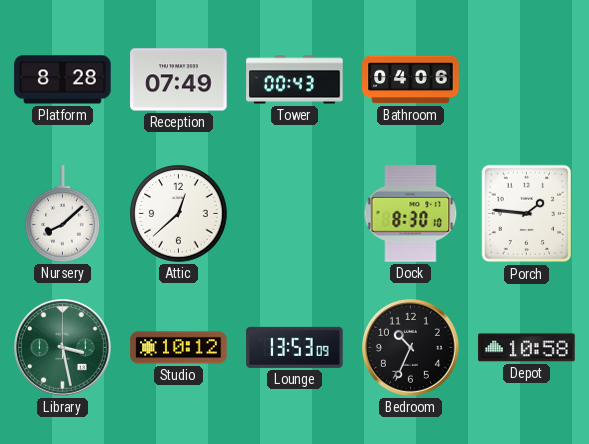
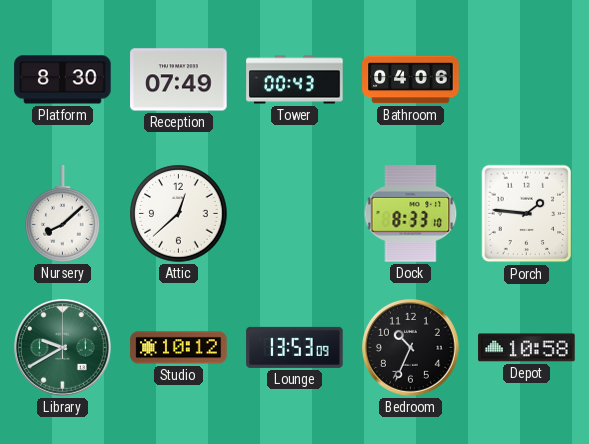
Platform: 8:28 -> 8:30 (63, 80)
Dock: 8:30 -> 8:33 (411, 214)
Library: 3:28 -> 9:40 (63, 348)
